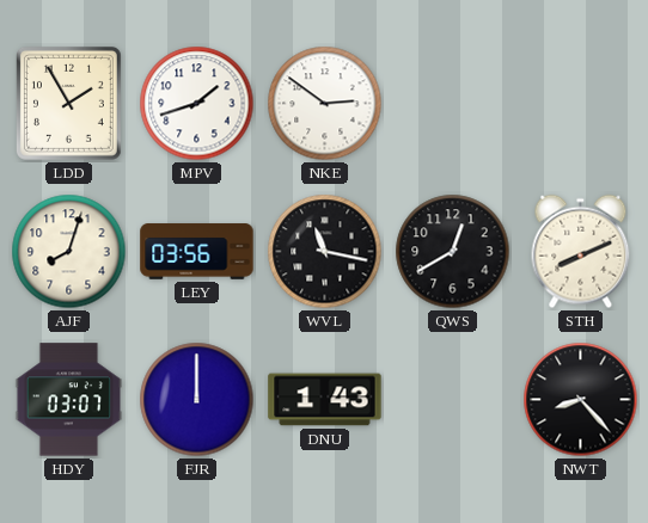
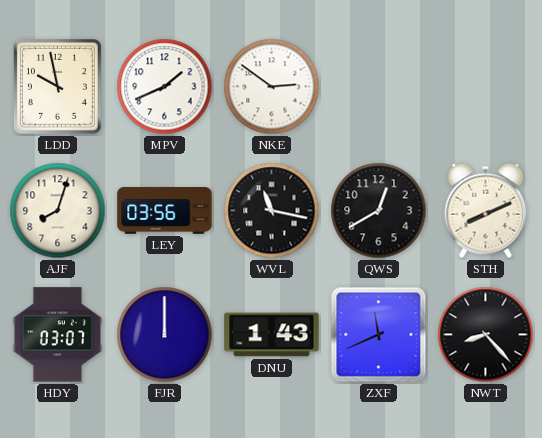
LDD: 1:55 -> 9:58 (57, 86)
MPV: 1:42 -> 1:41 (165, 87)
ZXF: none -> 11:41 (379, 335)
